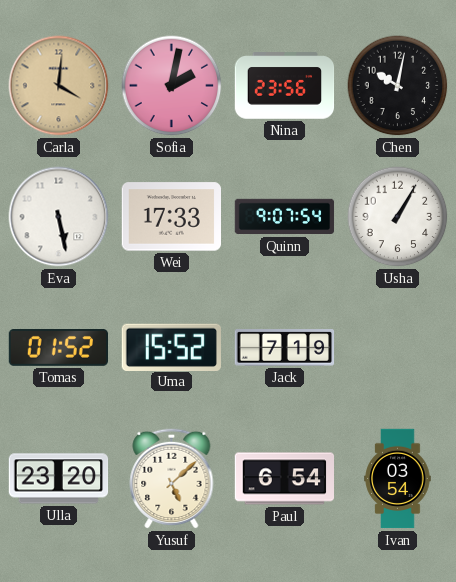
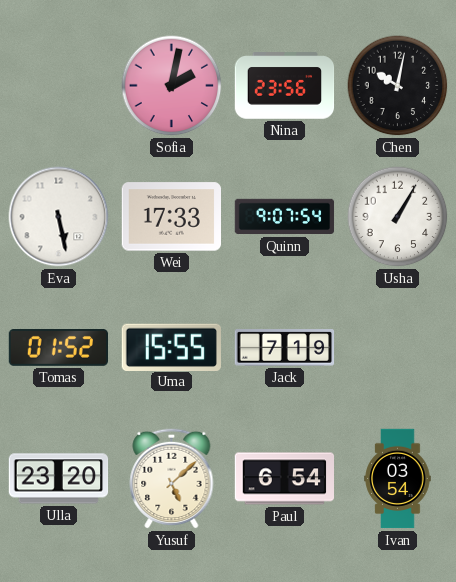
Carla: 4:01 -> none (59, 86)
Uma: 15:52 -> 15:55 (171, 347)
